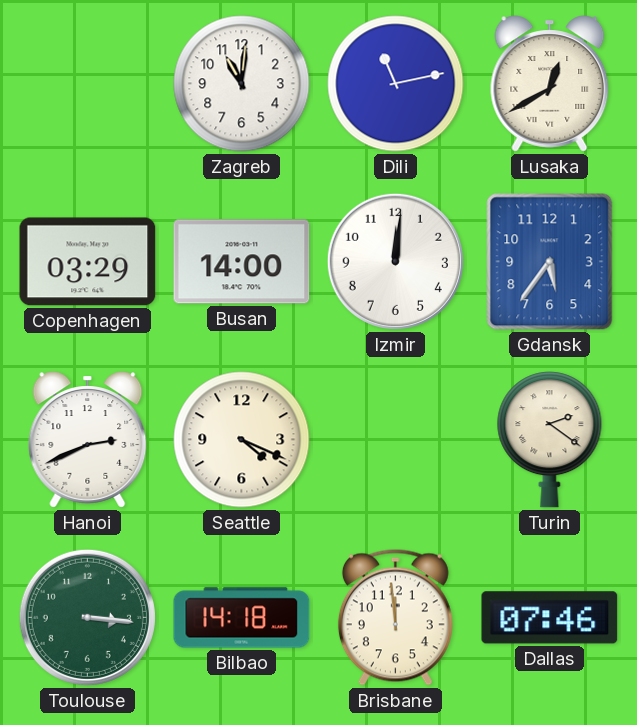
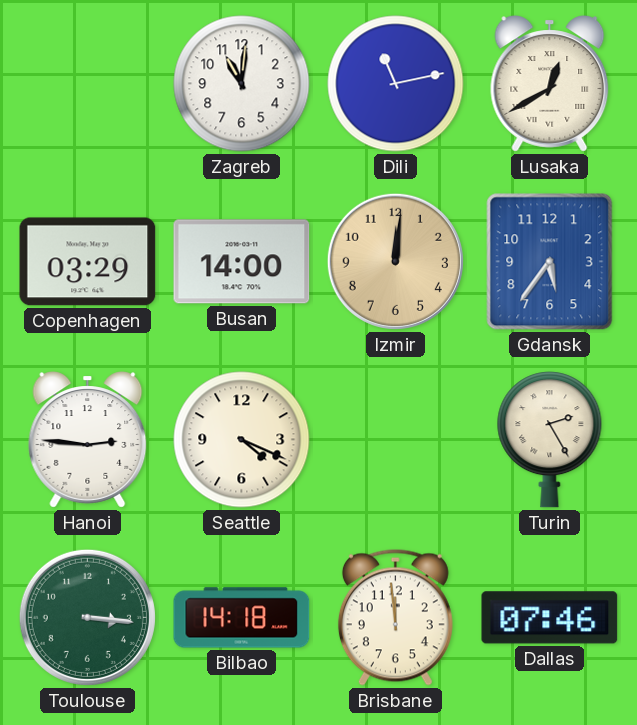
Izmir dial: white -> champagne (395, 261)
Hanoi: 2:41 -> 2:46 (88, 440)
Turin: 2:21 -> 2:25 (550, 440)
